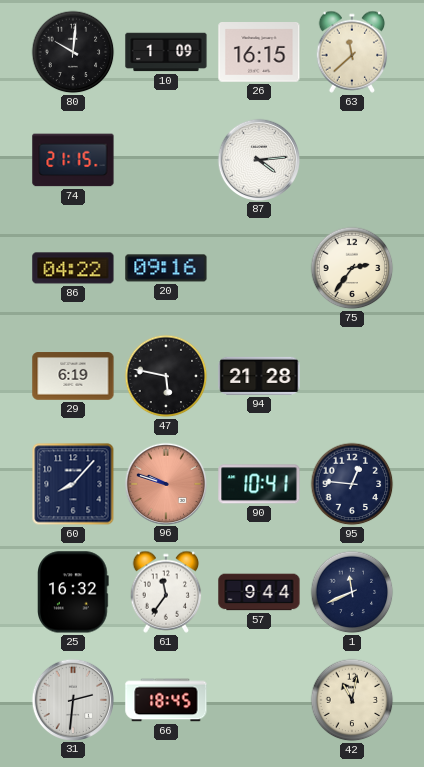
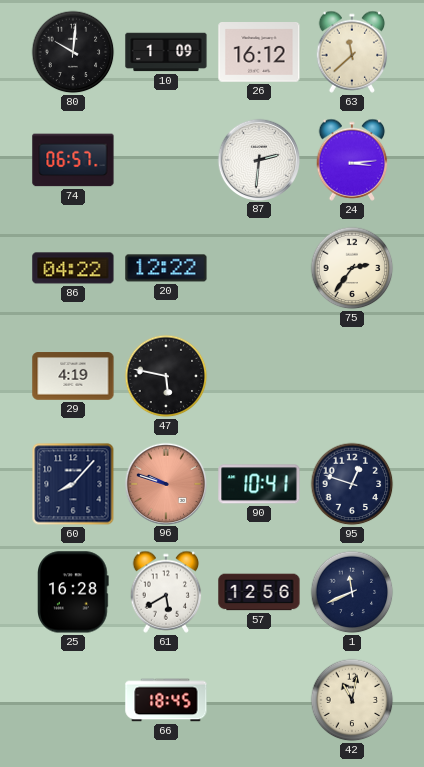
26: 16:15 -> 16:12 (259, 53)
74: 21:15 -> 06:57 (73, 160)
87: 4:14 -> 2:31 (258, 159)
24: none -> 3:14 (352, 160)
20: 09:16 -> 12:22 (166, 268)
29: 6:19 -> 4:19 (73, 376)
94: 21:28 -> none (259, 376)
95: 12:46 -> 12:48 (352, 484)
25: 16:32 -> 16:28 (74, 592)
61: 11:36 -> 5:40 (166, 592)
57: 9:44 -> 12:56 (259, 592)
31: 2:31 -> none (72, 699)
